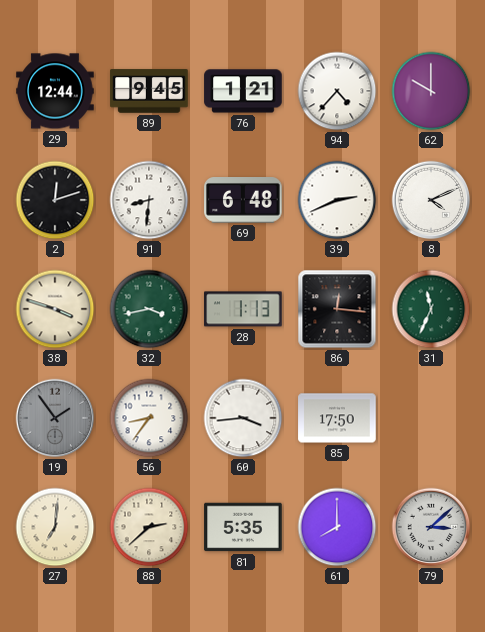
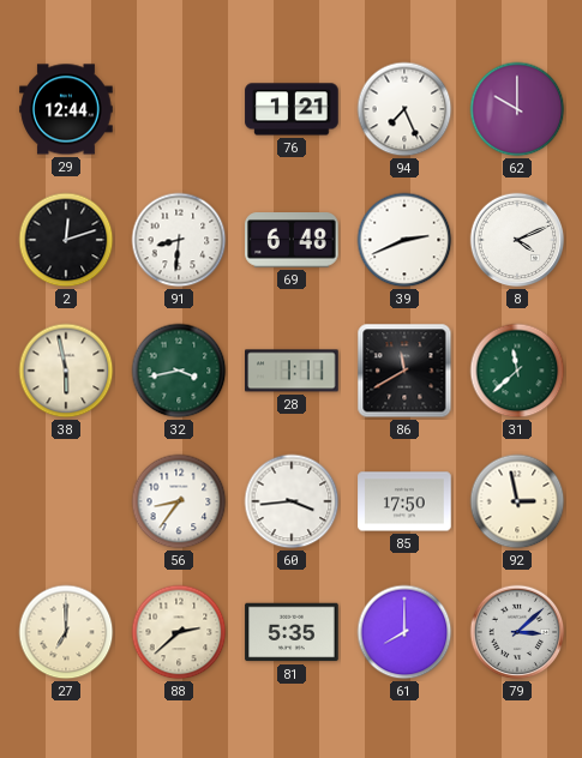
89: 9:45 -> none (149, 91)
94: 4:37 -> 7:26 (404, 109)
38: 3:48 -> 5:58 (66, 371)
28: 1:13 -> 1:11 (292, 371)
86: 12:16 -> 11:40 (404, 371)
31: 11:34 -> 11:38 (517, 371)
19: 1:54 -> none (55, 418)
92: none -> 2:58 (517, 501)
27: 7:01 -> 7:00 (66, 632)
